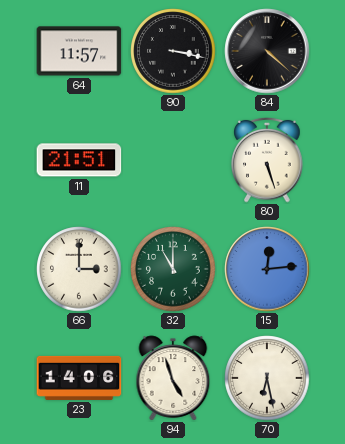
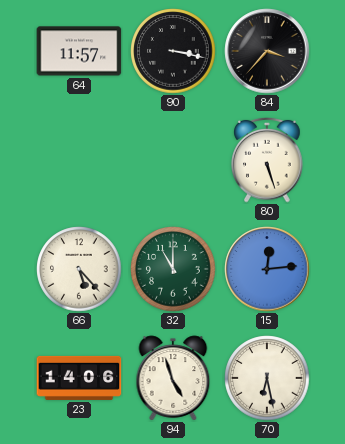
84: 4:22 -> 3:37 (267, 51)
11: 21:51 -> none (79, 160)
66: 3:00 -> 5:23 (79, 269)
